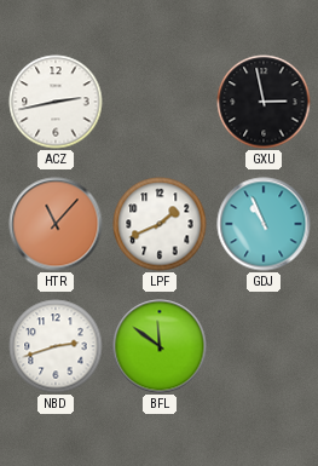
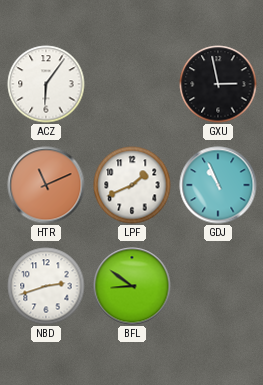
ACZ: 2:43 -> 6:06 (46, 84)
HTR: 11:07 -> 11:11 (46, 185)
BFL: 11:51 -> 8:51 (132, 286)
